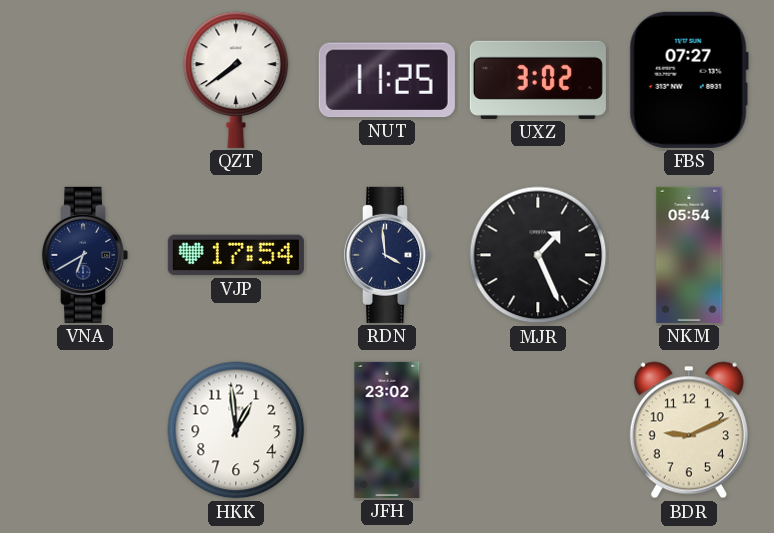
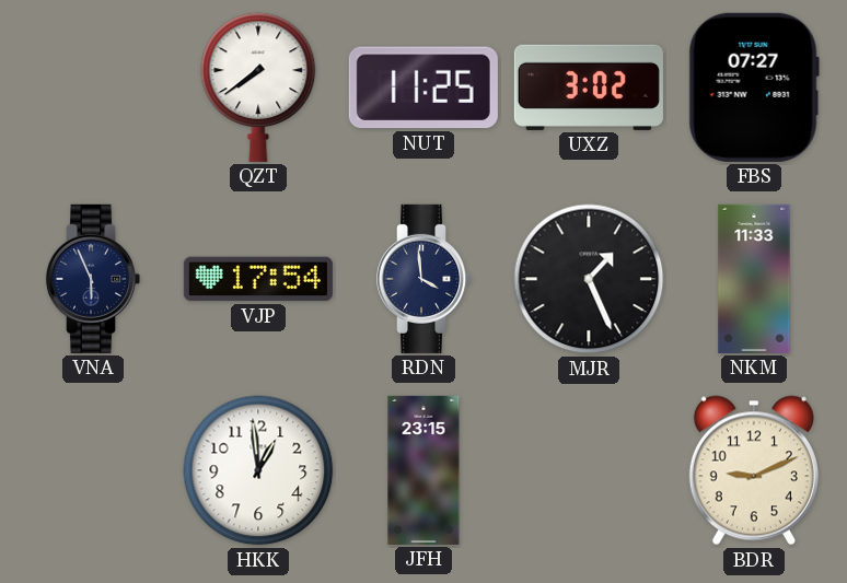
VNA: 6:40 -> 5:56 (93, 279)
NKM: 05:54 -> 11:33 (754, 279)
JFH: 23:02 -> 23:15 (424, 470)
